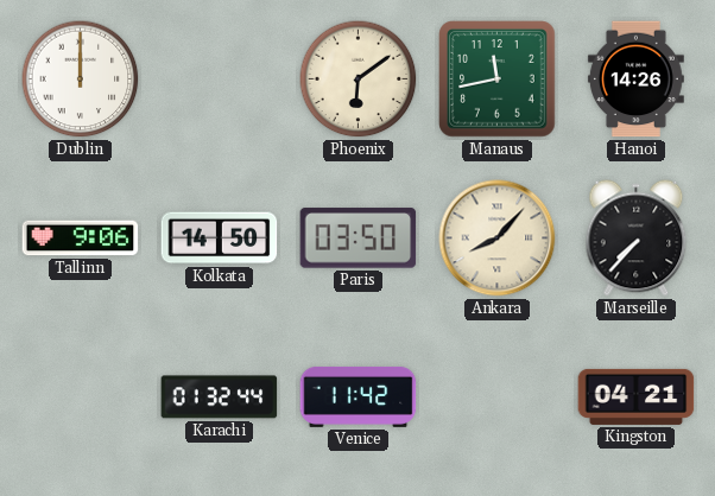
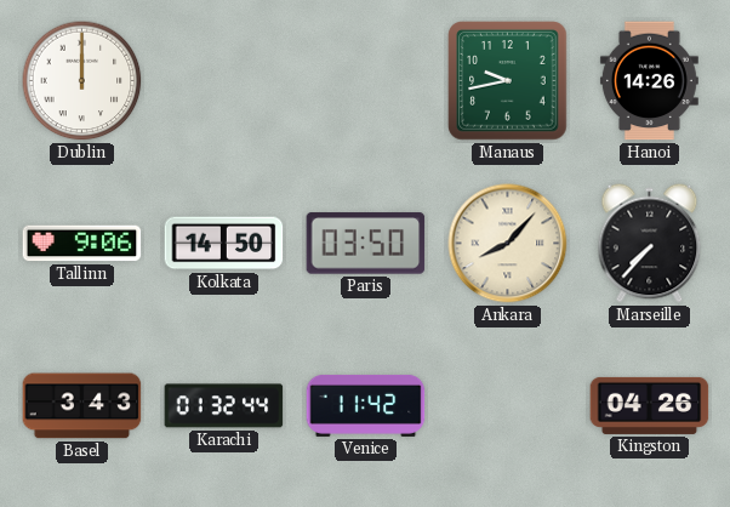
Phoenix: 6:09 -> none (359, 80)
Manaus: 11:43 -> 9:43 (508, 81)
Basel: none -> 3:43 (82, 406)
Kingston: 04:21 -> 04:26 (650, 405)
